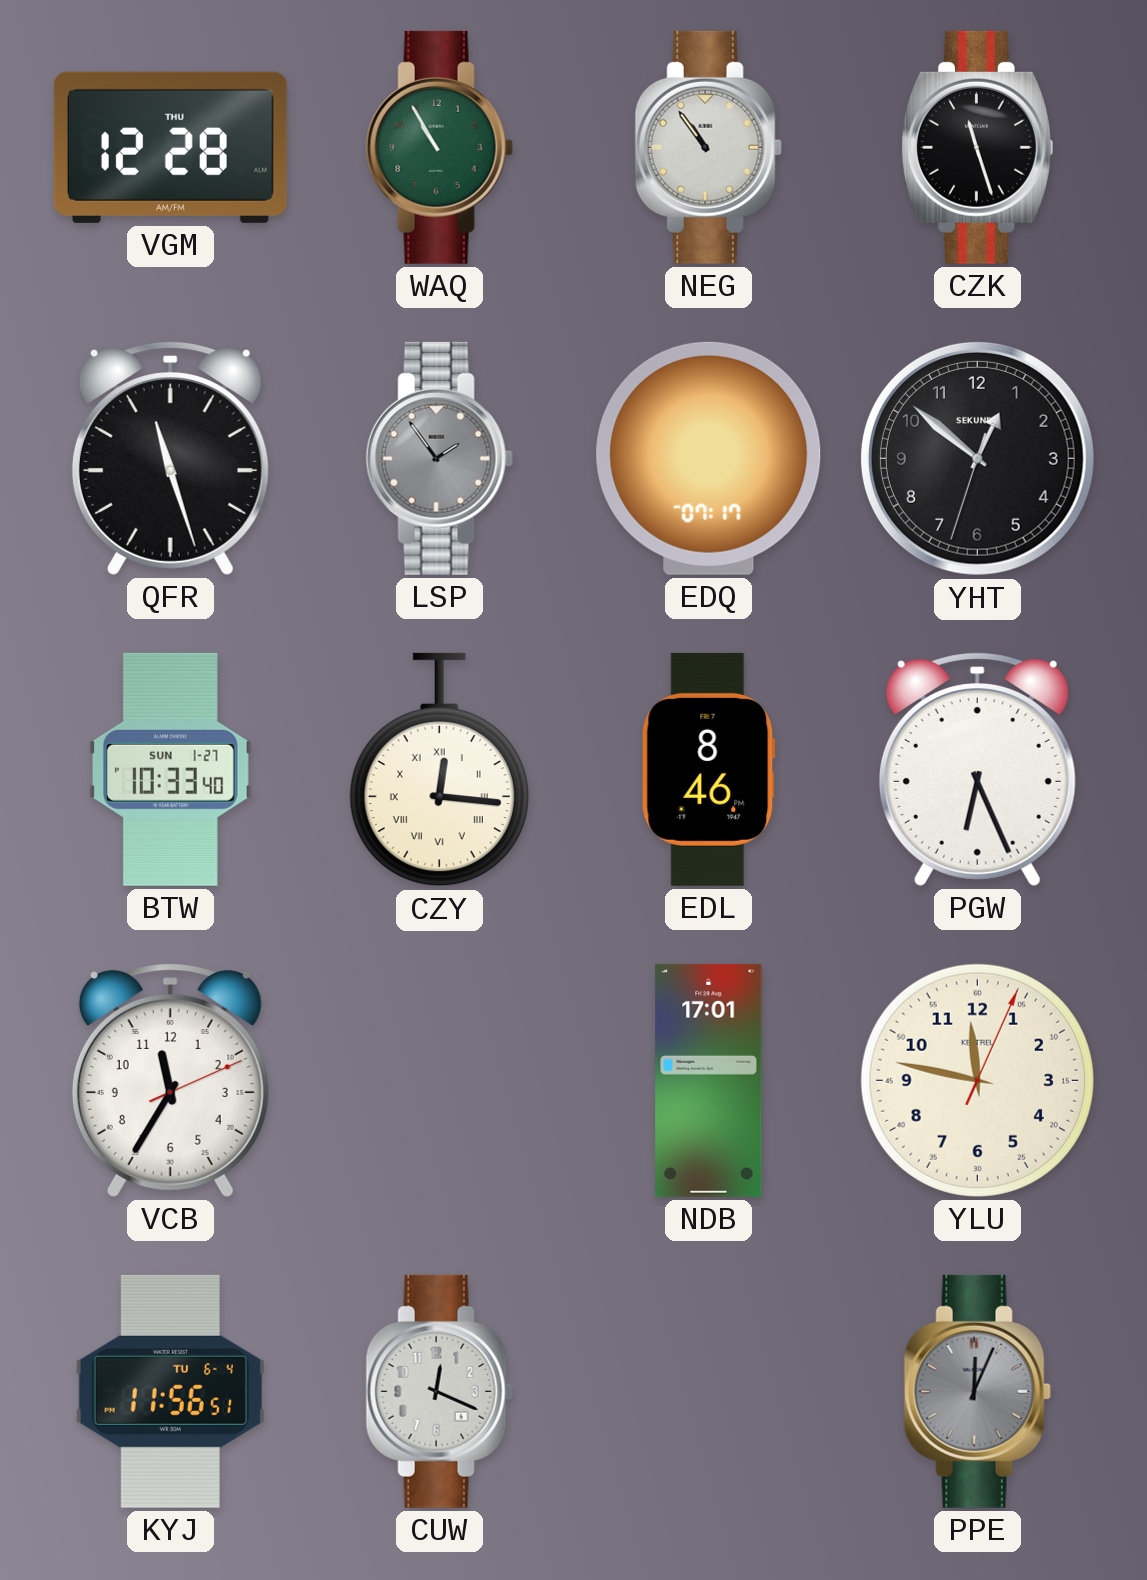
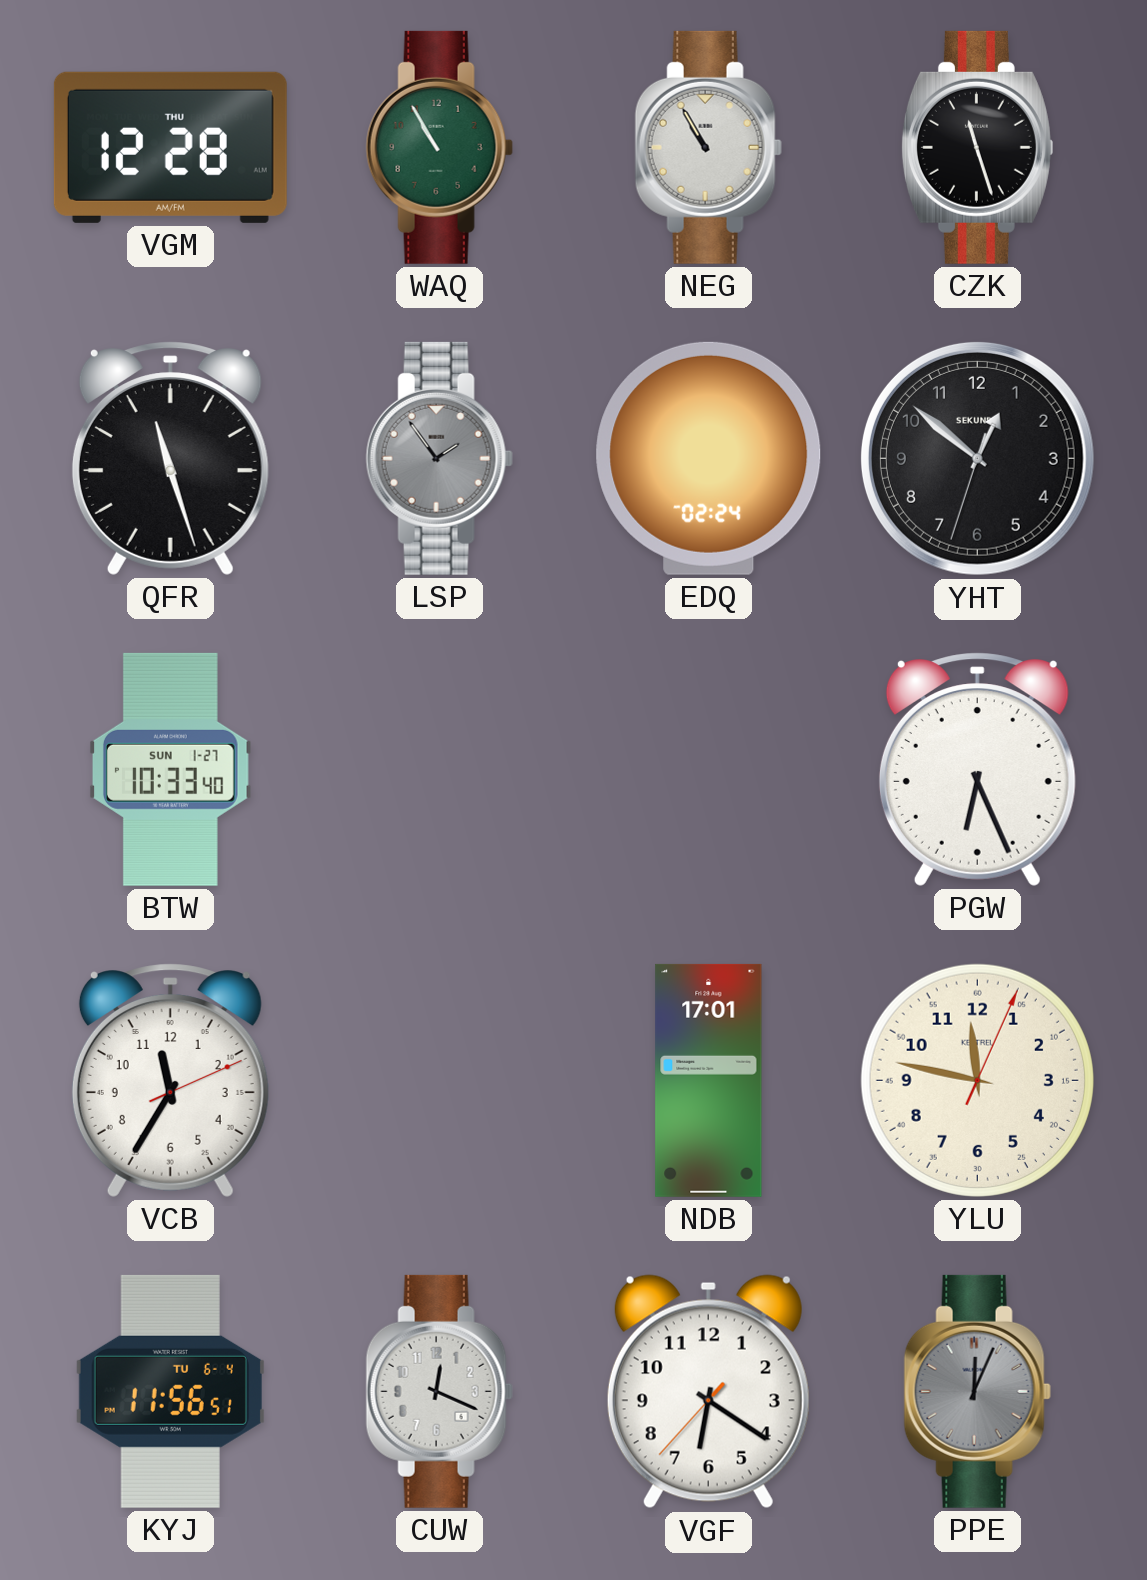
NEG: 10:54 -> 10:55 (708, 147)
EDQ: 07:17 -> 02:24 (709, 458)
CZY: 12:16 -> none (439, 770)
EDL: 8:46 -> none (708, 769)
VGF: none -> 6:20 (708, 1392)
